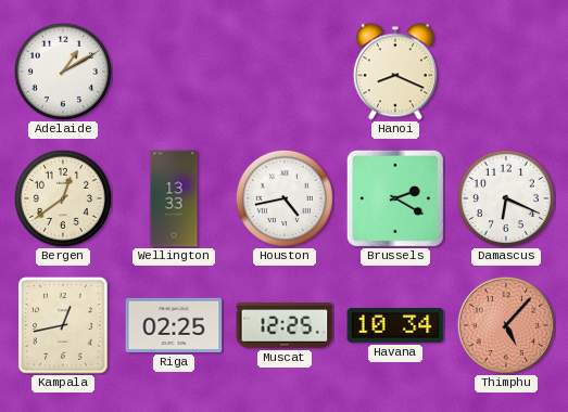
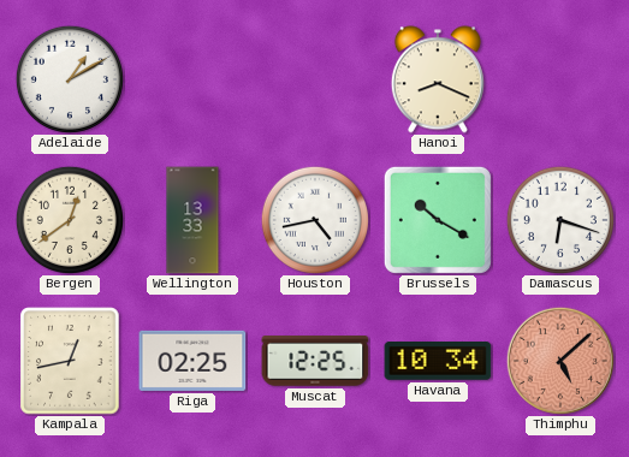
Brussels: 2:20 -> 10:20 (438, 220)
Damascus: 6:19 -> 6:18 (560, 220)
Thimphu: 5:07 -> 5:08 (560, 361)
